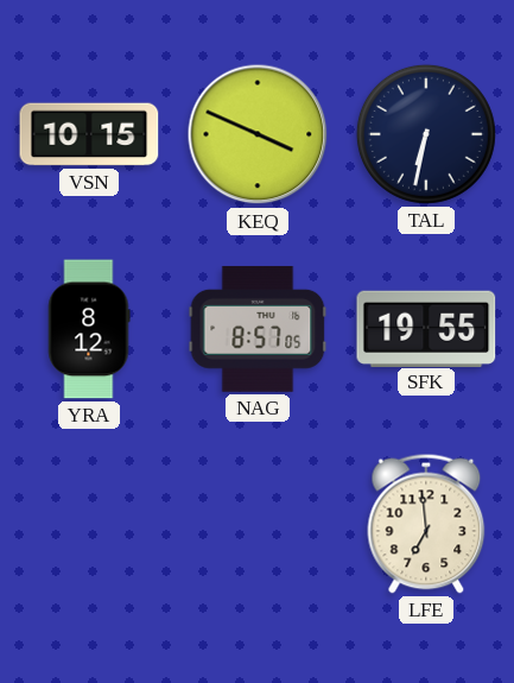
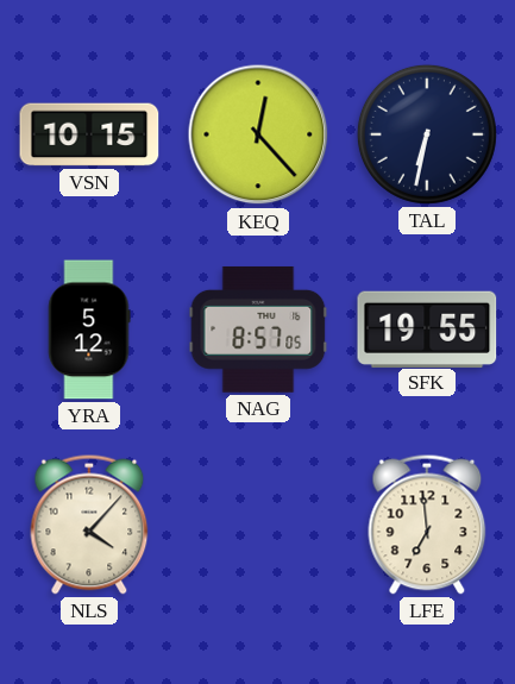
KEQ: 3:49 -> 12:23 (258, 134)
YRA: 8:12 -> 5:12 (89, 330)
NLS: none -> 4:07 (89, 525)
